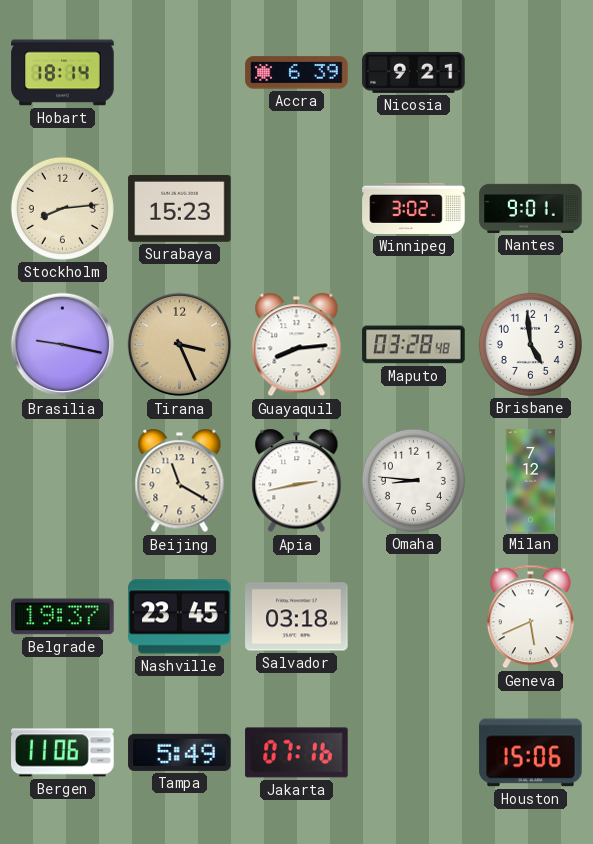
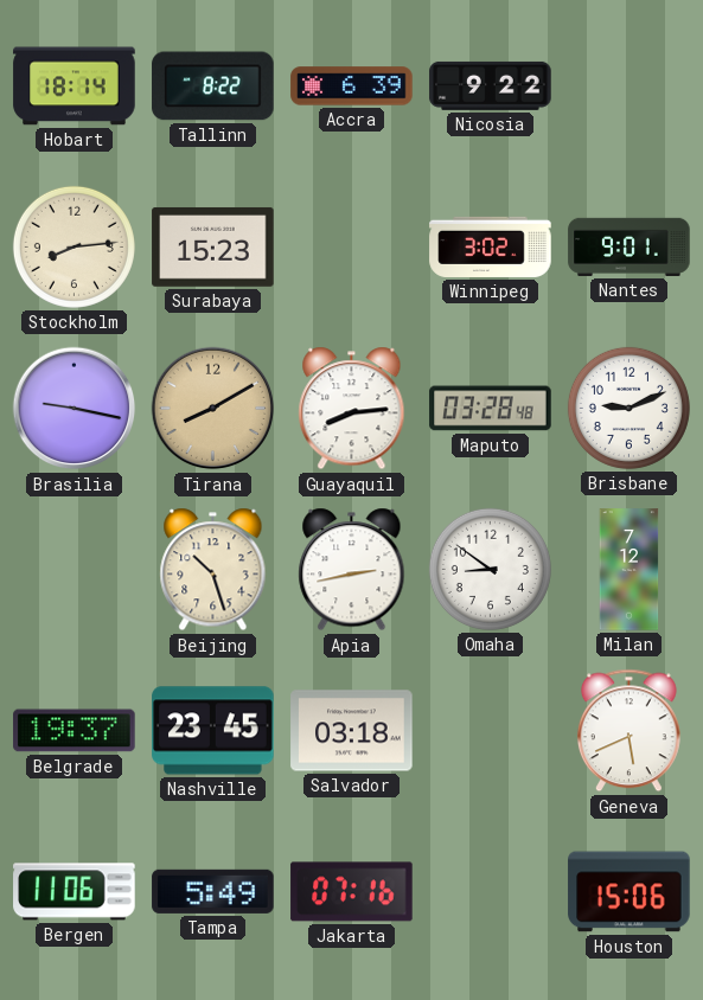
Tallinn: none -> 8:22 (213, 86)
Nicosia: 9:21 -> 9:22 (491, 85)
Tirana: 3:26 -> 8:10 (213, 409)
Brisbane: 4:59 -> 9:11 (628, 408)
Beijing: 11:20 -> 10:27 (213, 570)
Omaha: 8:46 -> 8:51 (490, 569)
